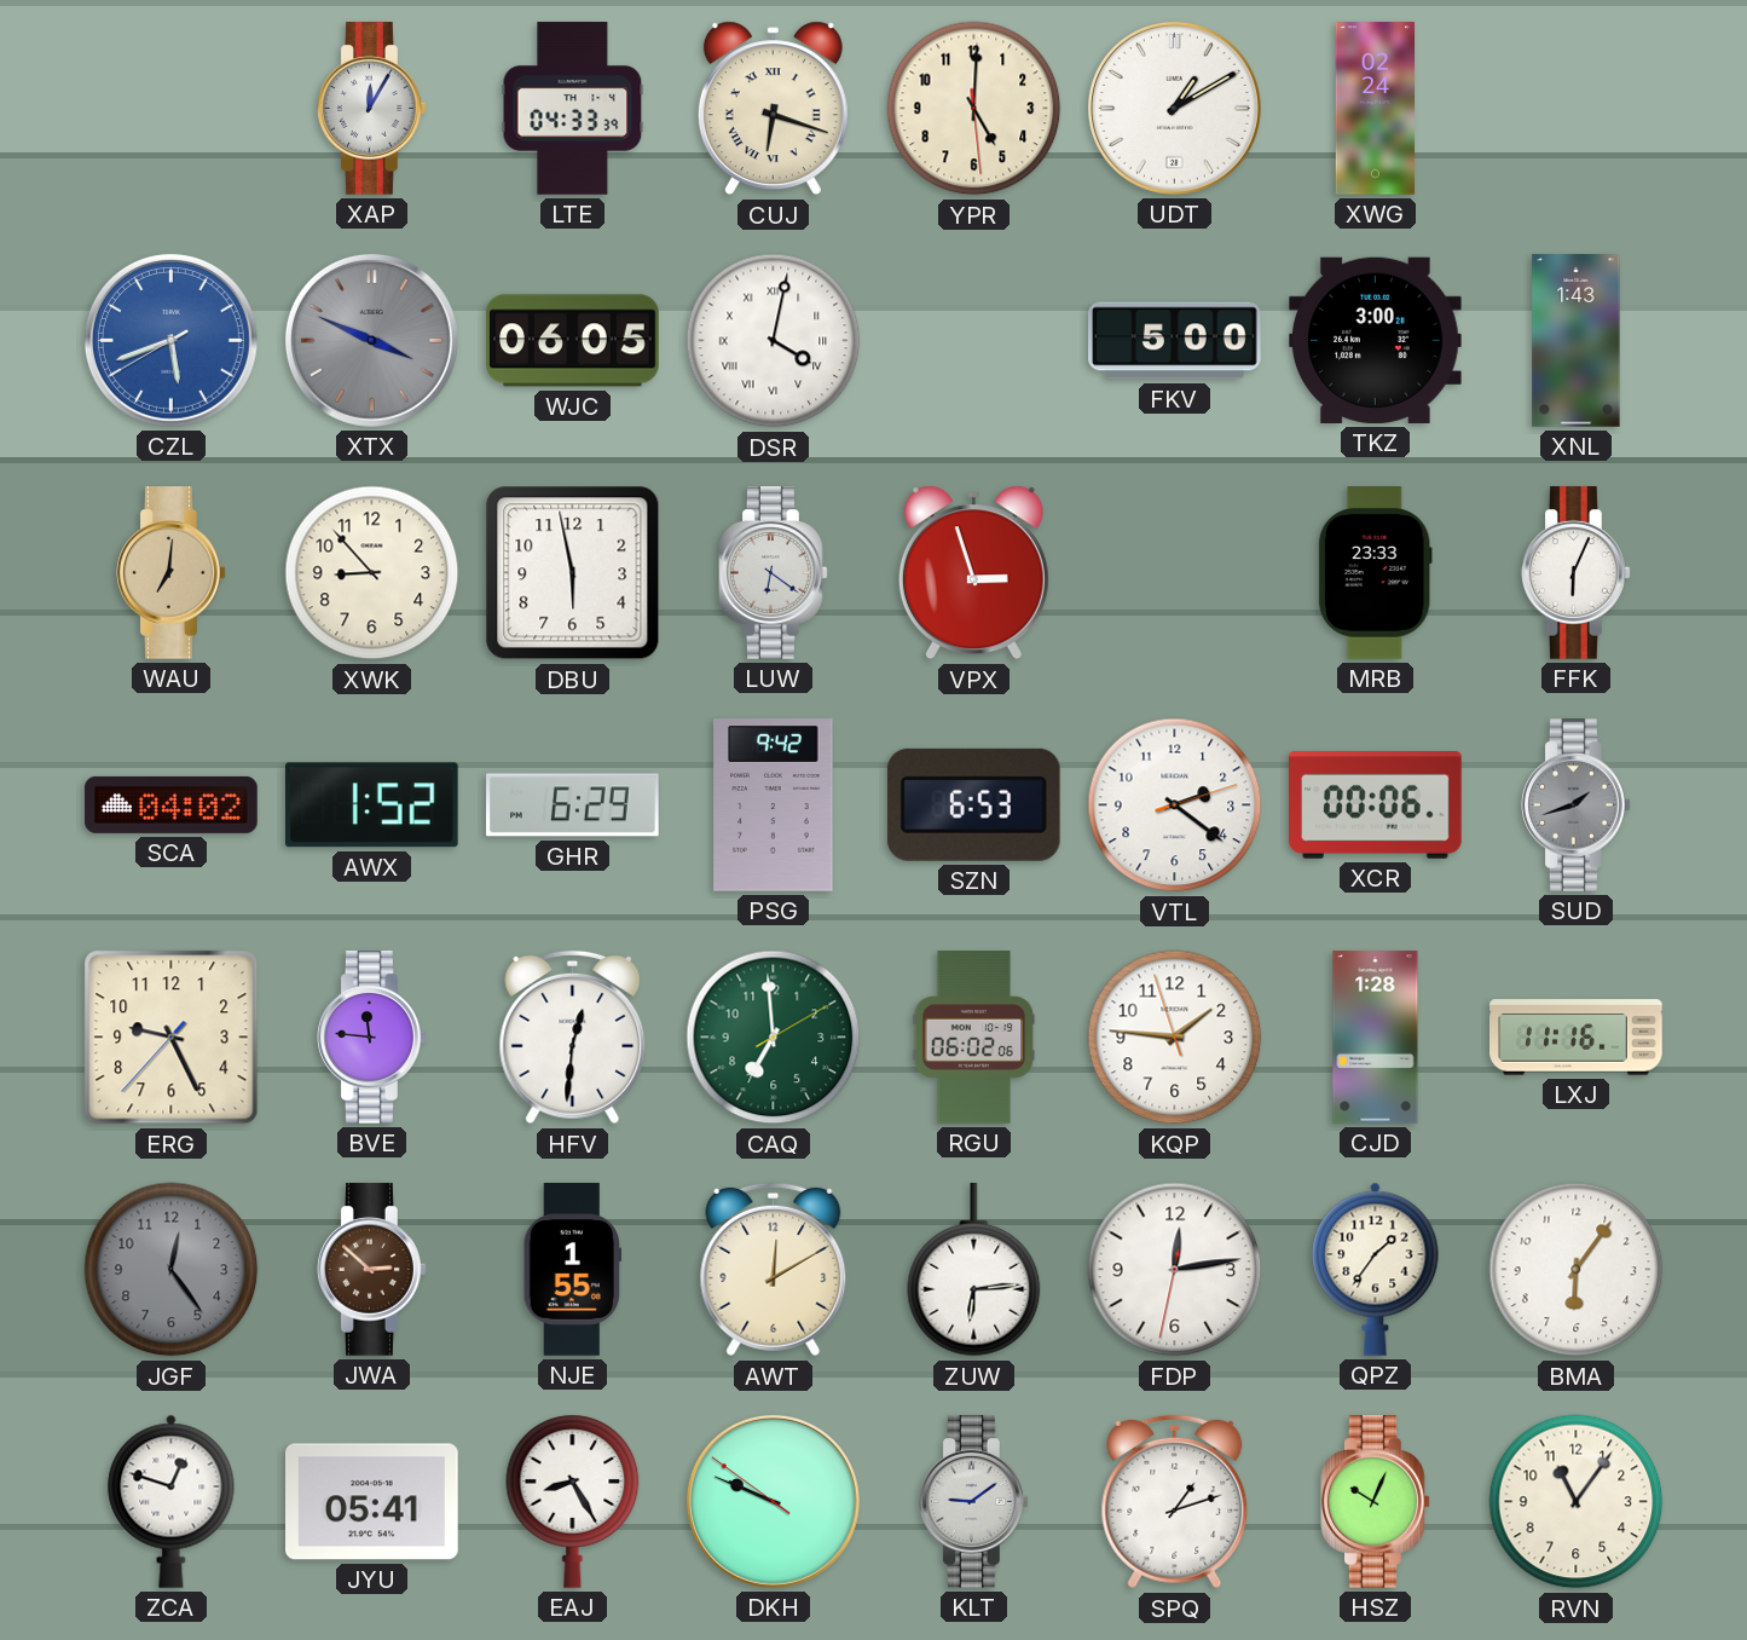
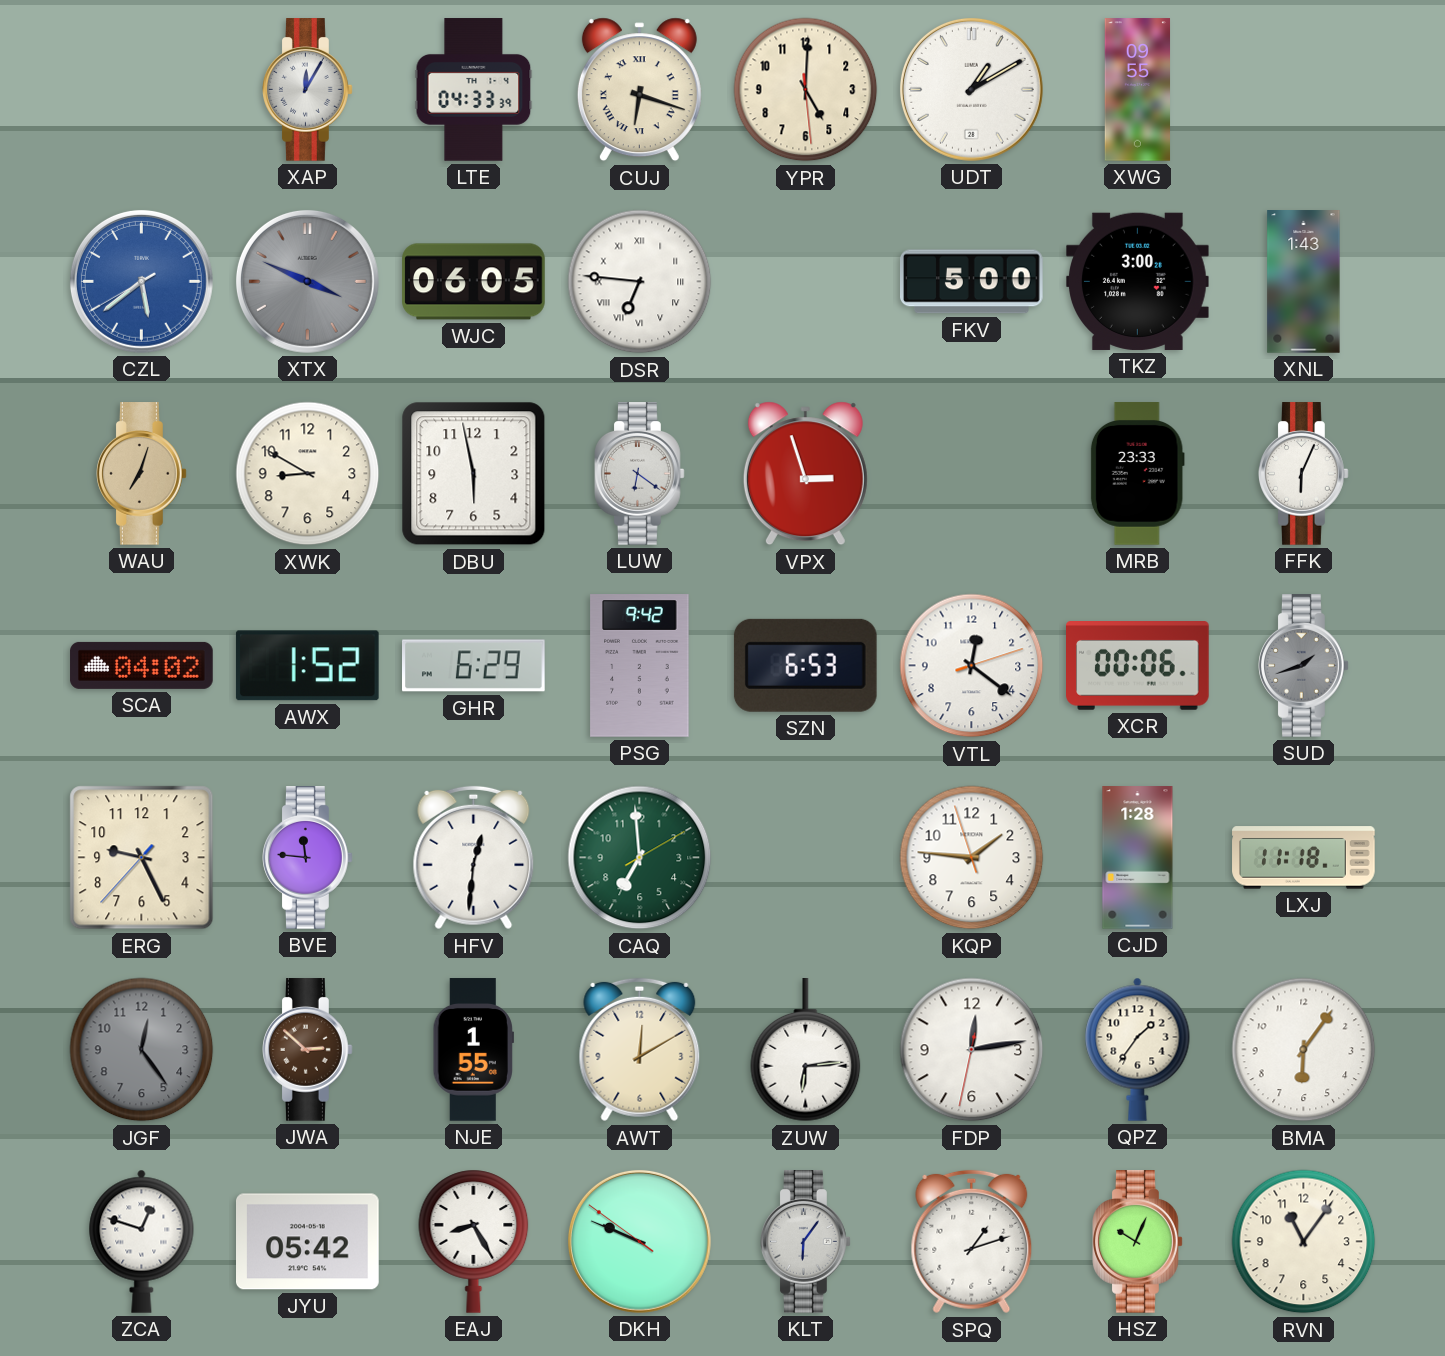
XWG: 02:24 -> 09:55 (1138, 90)
CZL: 5:41 -> 5:38 (141, 281)
DSR: 4:02 -> 6:46 (640, 282)
WAU: 7:01 -> 7:03 (142, 474)
XWK: 8:53 -> 8:50 (308, 474)
VTL: 2:21 -> 12:21 (972, 666)
RGU: 06:02 -> none (974, 1038)
LXJ: 11:16 -> 11:18 (1304, 858)
JYU: 05:41 -> 05:42 (308, 1242)
KLT: 9:09 -> 6:06 (806, 1242)
